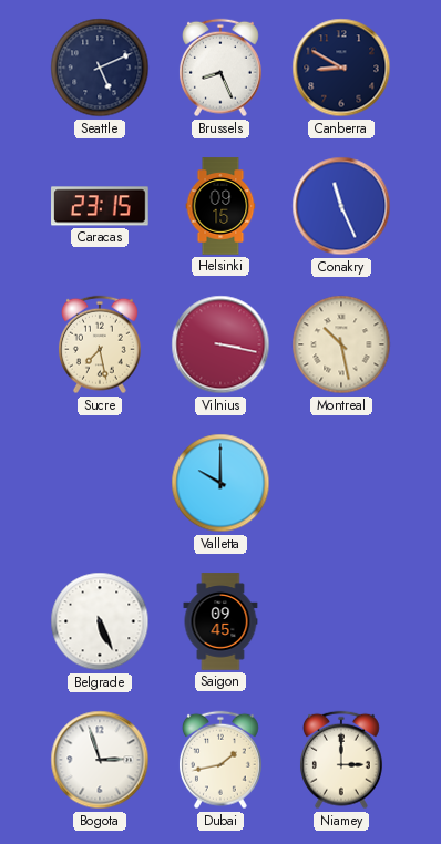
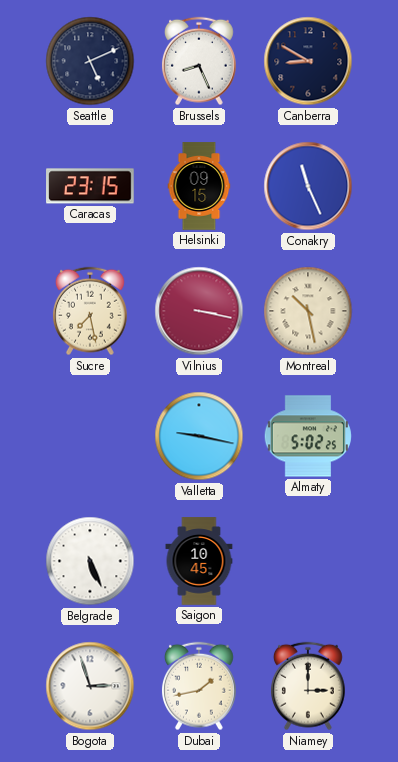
Valletta: 10:00 -> 9:17 (199, 436)
Almaty: none -> 5:02 (308, 436)
Saigon: 09:45 -> 10:45 (199, 561)
